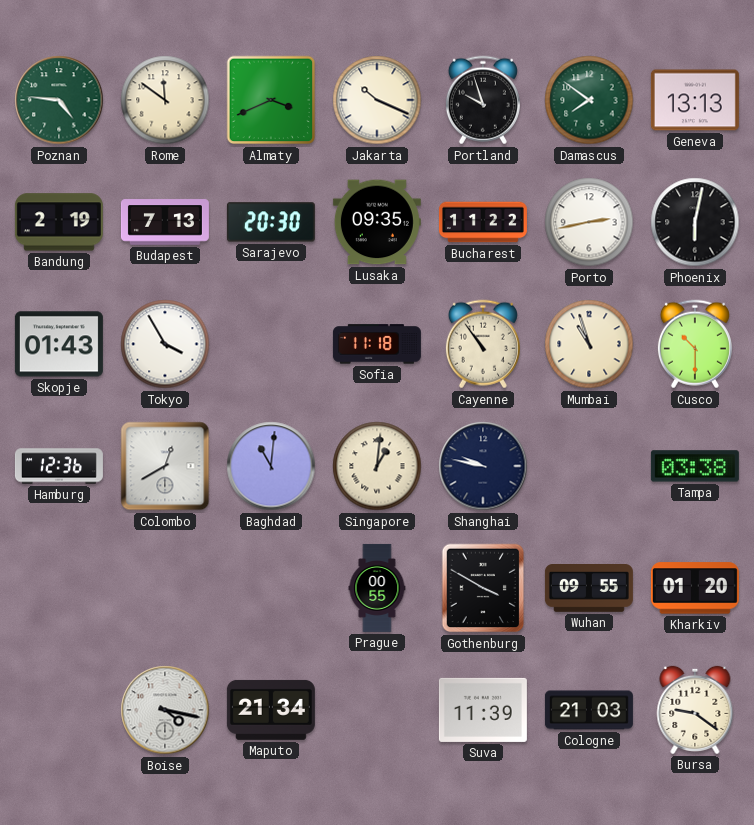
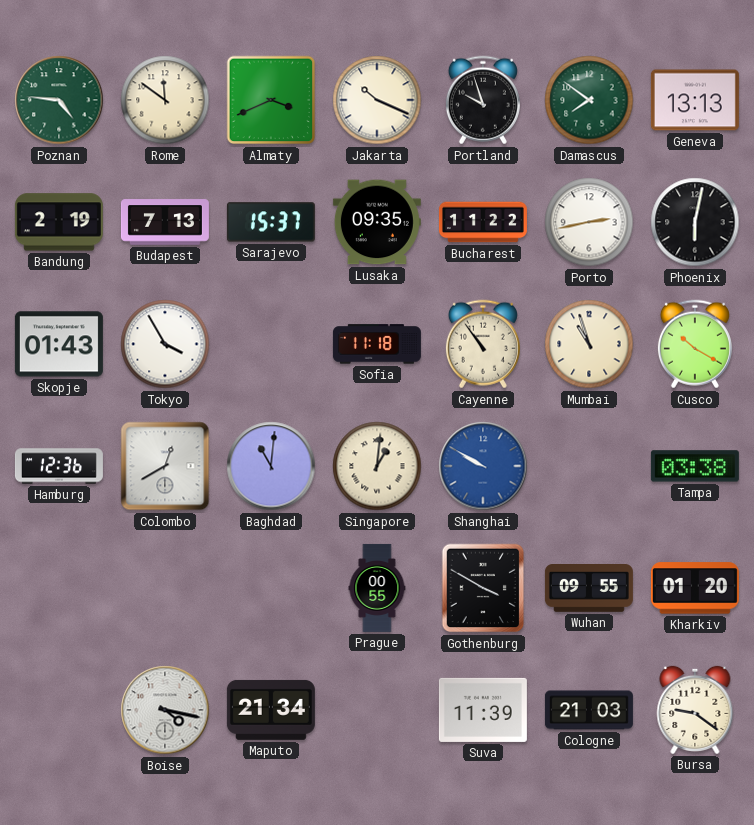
Sarajevo: 20:30 -> 15:37 (271, 222)
Cusco: 10:30 -> 10:20 (695, 344)
Shanghai: 9:47 -> 9:50 (483, 466)
Shanghai dial: navy -> blue (483, 466)
